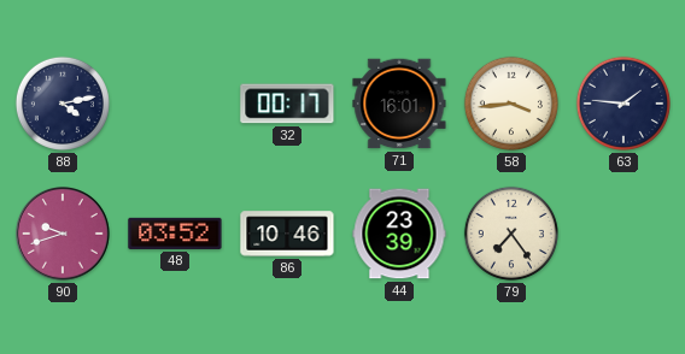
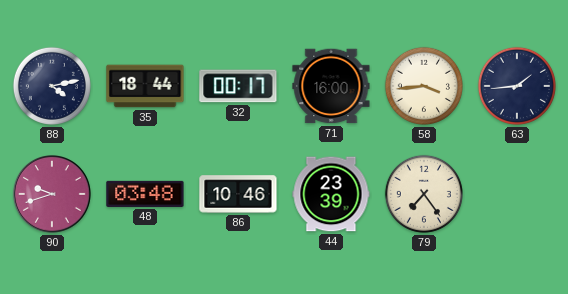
35: none -> 18:44 (145, 86)
71: 16:01 -> 16:00 (331, 86)
63: 1:46 -> 1:44 (517, 86)
48: 03:52 -> 03:48 (145, 194)
